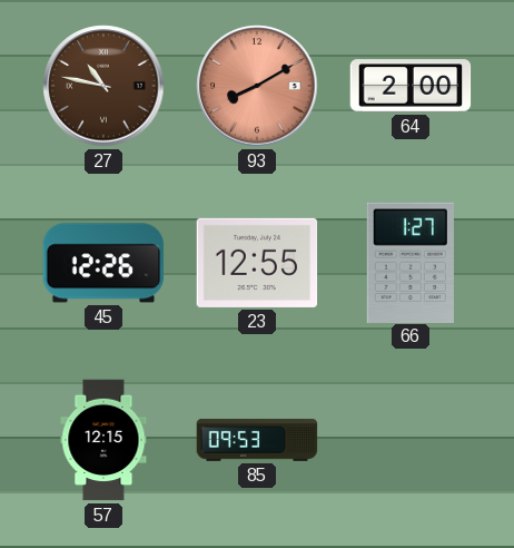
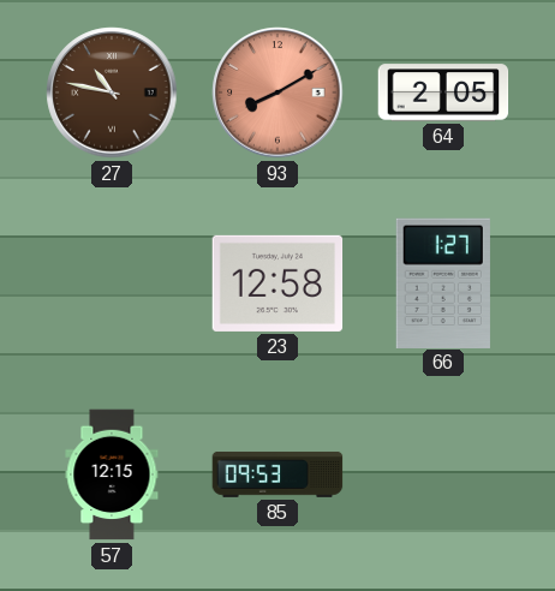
64: 2:00 -> 2:05 (443, 92)
45: 12:26 -> none (103, 263)
23: 12:55 -> 12:58 (277, 283)
